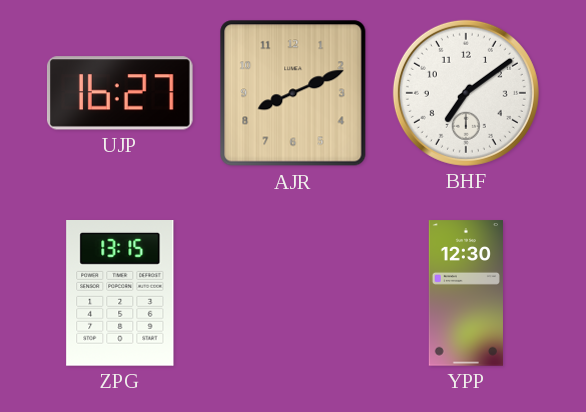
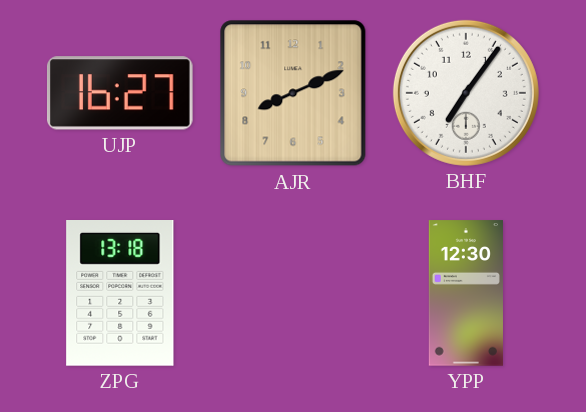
BHF: 7:09 -> 7:06 (466, 93)
ZPG: 13:15 -> 13:18 (120, 294)
